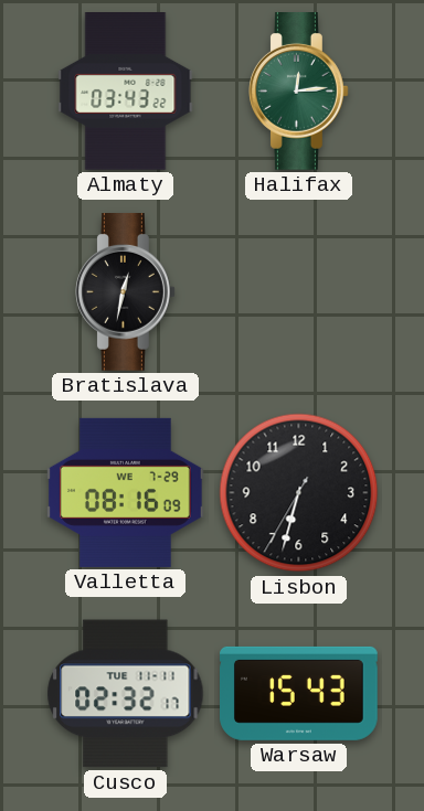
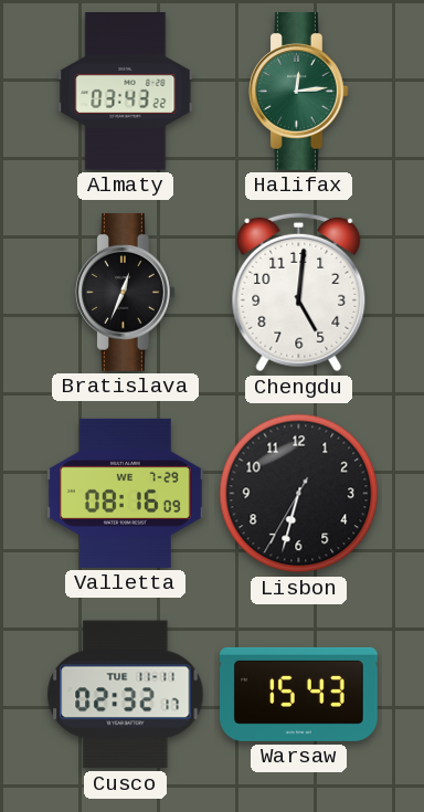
Bratislava: 12:32 -> 12:34 (126, 293)
Chengdu: none -> 5:01 (299, 293)
